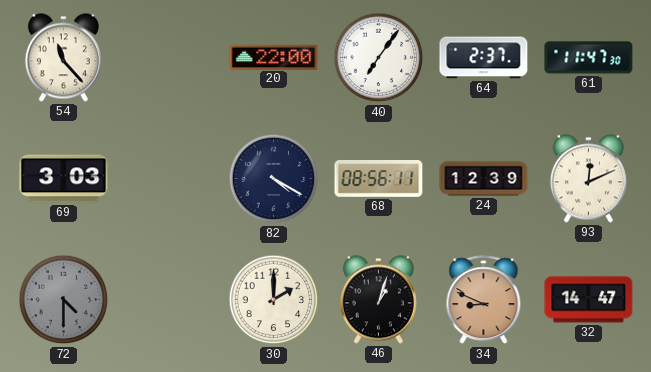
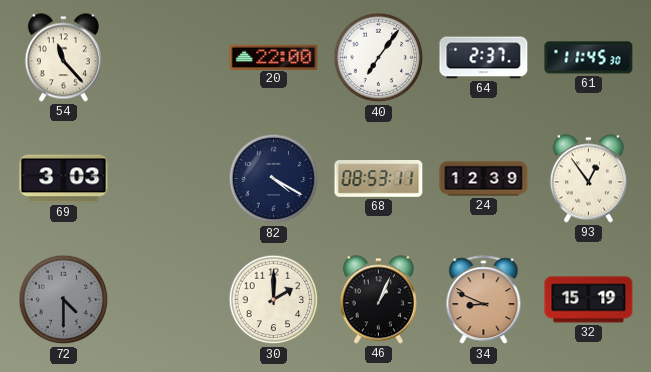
61: 11:47 -> 11:45 (589, 58)
68: 08:56 -> 08:53 (379, 179)
93: 12:11 -> 12:54 (588, 179)
46: 1:03 -> 1:04 (378, 300)
32: 14:47 -> 15:19 (589, 300)
